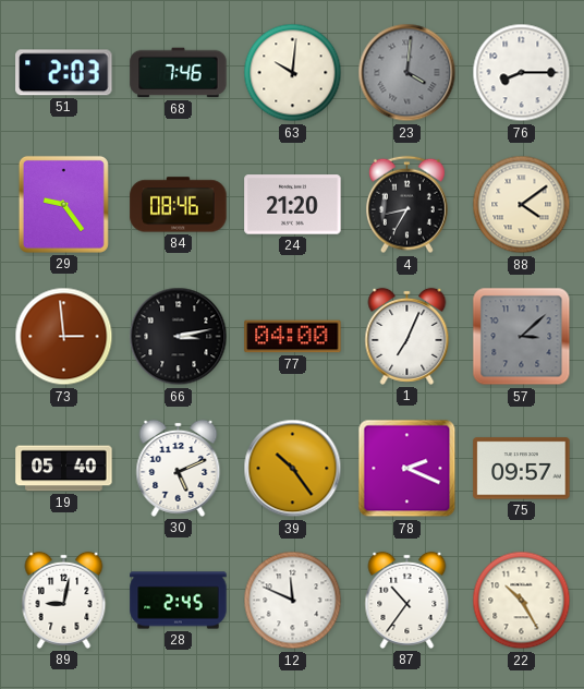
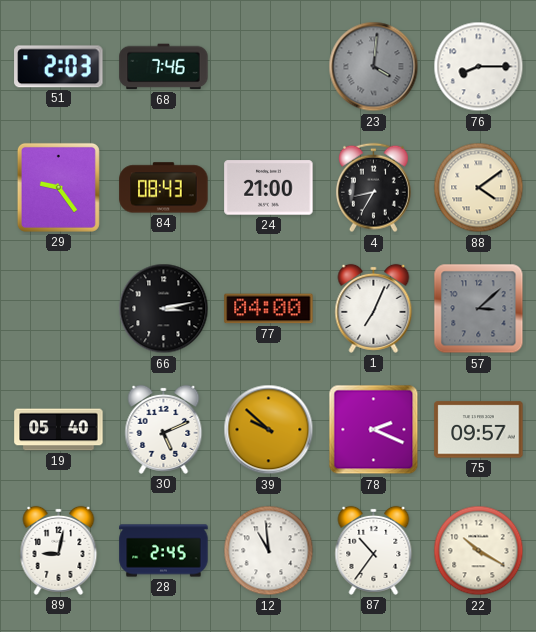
63: 10:01 -> none (293, 73)
84: 08:46 -> 08:43 (164, 188)
24: 21:20 -> 21:00 (269, 188)
73: 2:59 -> none (64, 337)
39: 10:24 -> 9:52 (269, 430)
12: 11:49 -> 10:59 (269, 551)
22: 10:25 -> 10:20 (479, 551)
